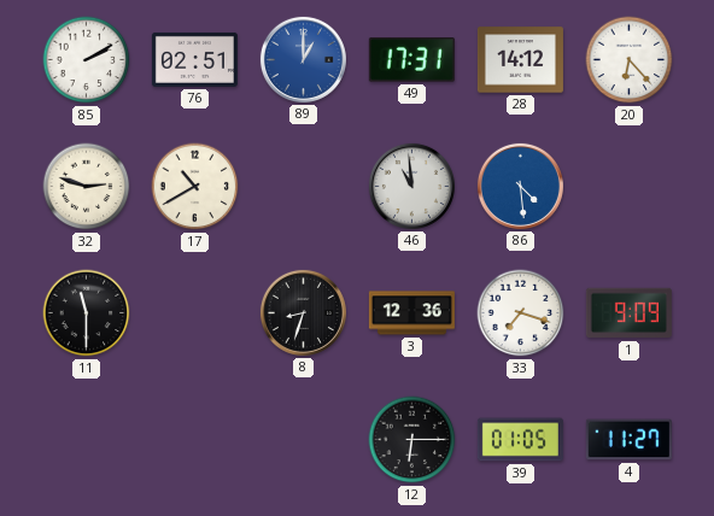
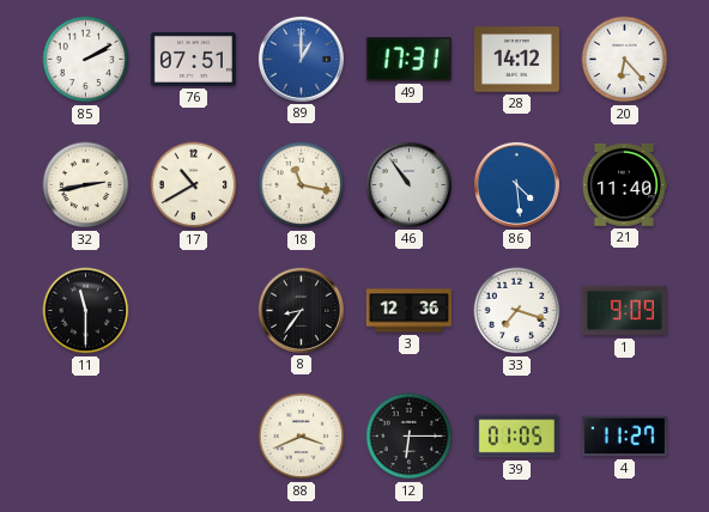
76: 02:51 -> 07:51 (193, 59)
32: 2:48 -> 2:43 (86, 185)
18: none -> 11:17 (302, 185)
46: 10:59 -> 10:54 (408, 184)
21: none -> 11:40 (624, 184)
8: 8:33 -> 8:36 (301, 310)
88: none -> 3:41 (302, 437)
